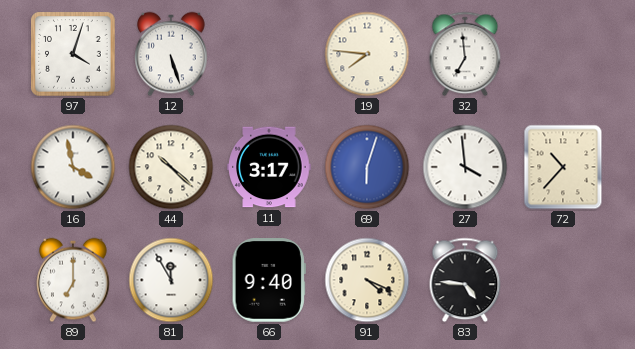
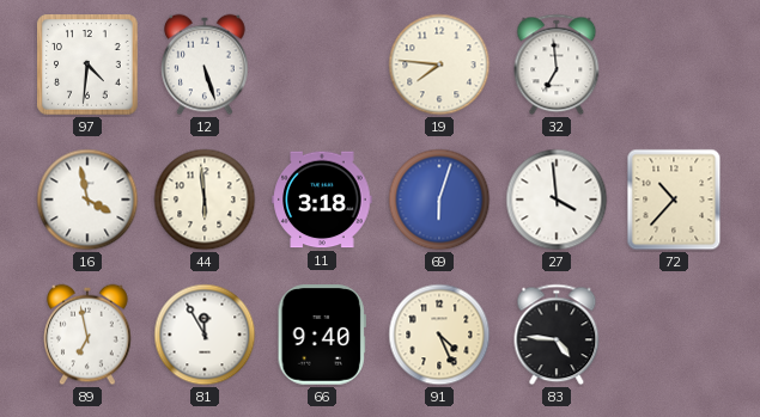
97: 4:03 -> 4:31 (87, 65)
44: 10:22 -> 5:59 (205, 200)
11: 3:17 -> 3:18 (322, 200)
89: 7:00 -> 6:58 (87, 335)
91: 4:19 -> 4:26 (439, 335)
